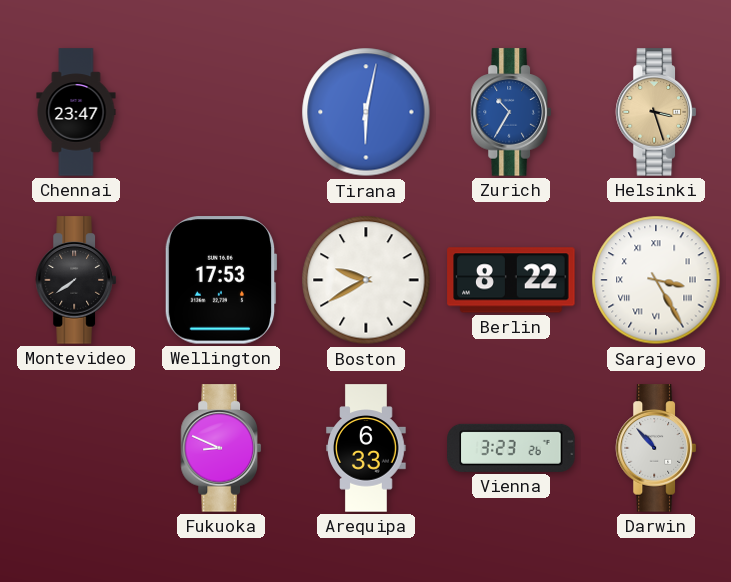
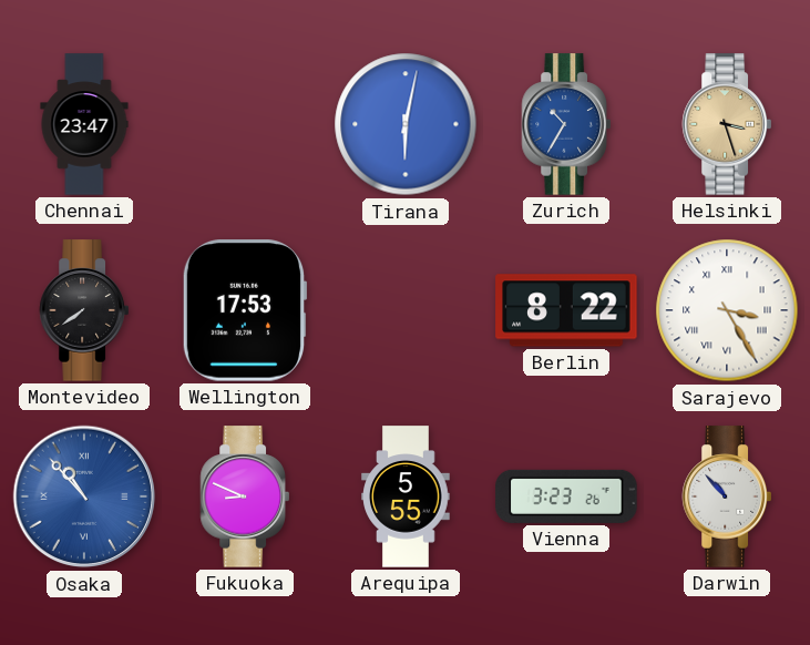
Boston: 9:40 -> none (366, 280)
Osaka: none -> 10:53 (84, 496)
Arequipa: 6:33 -> 5:55 (406, 496)
